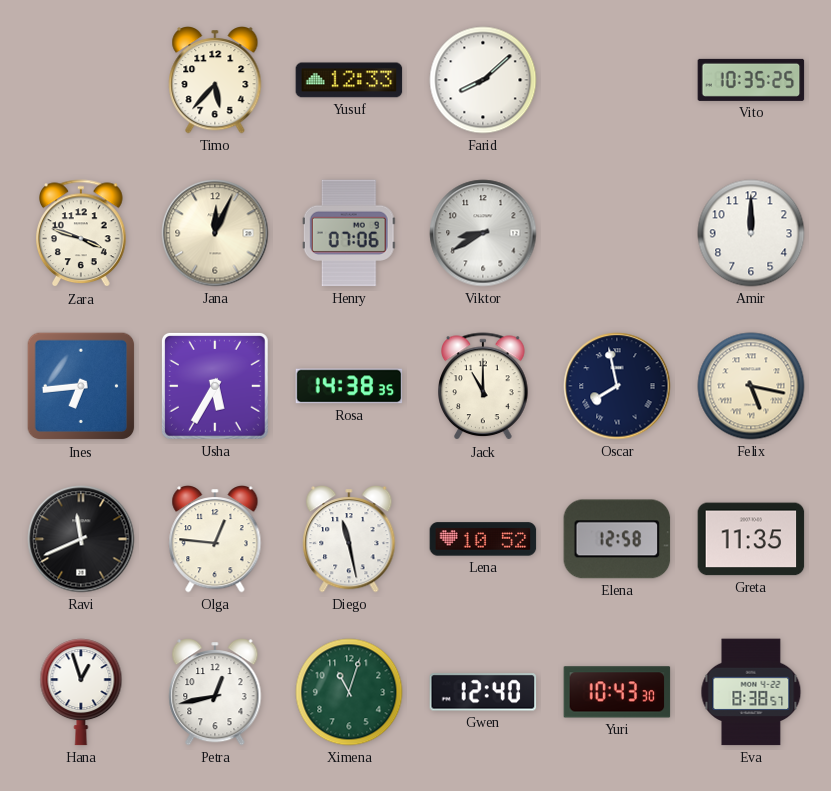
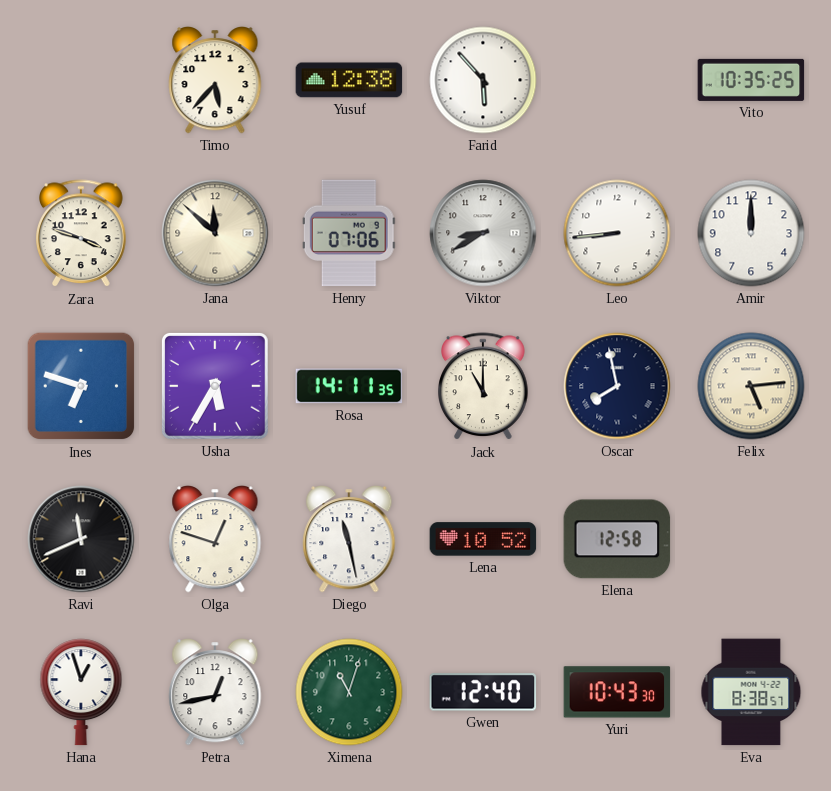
Yusuf: 12:33 -> 12:38 (349, 80)
Farid: 8:08 -> 5:53 (483, 80)
Jana: 12:04 -> 11:52 (215, 233)
Leo: none -> 8:44 (617, 233)
Ines: 6:44 -> 6:48 (81, 386)
Rosa: 14:38 -> 14:11 (349, 386)
Felix: 5:17 -> 5:14 (751, 386)
Olga: 12:46 -> 12:48 (215, 540)
Greta: 11:35 -> none (751, 539)
